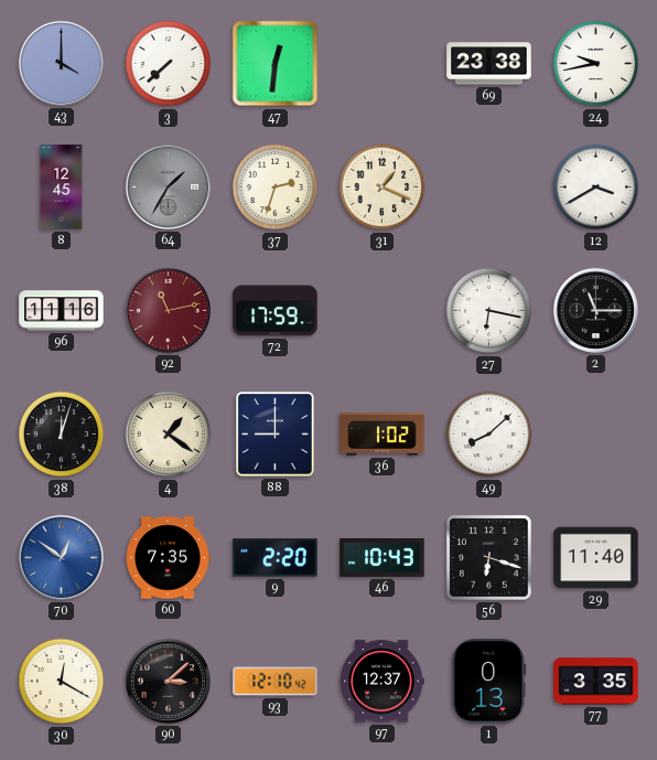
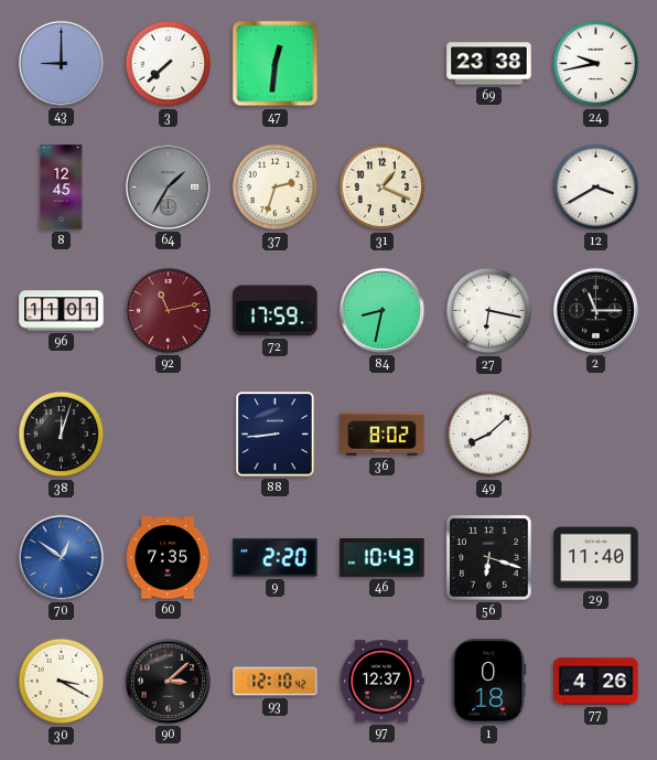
43: 4:00 -> 9:00 (61, 63)
96: 11:16 -> 11:01 (62, 311)
84: none -> 8:32 (381, 310)
4: 1:21 -> none (169, 435)
88: 9:00 -> 8:44 (276, 435)
36: 1:02 -> 8:02 (383, 435)
30: 12:20 -> 3:20 (62, 682)
1: 0:13 -> 0:18 (489, 682)
77: 3:35 -> 4:26 (596, 682)
